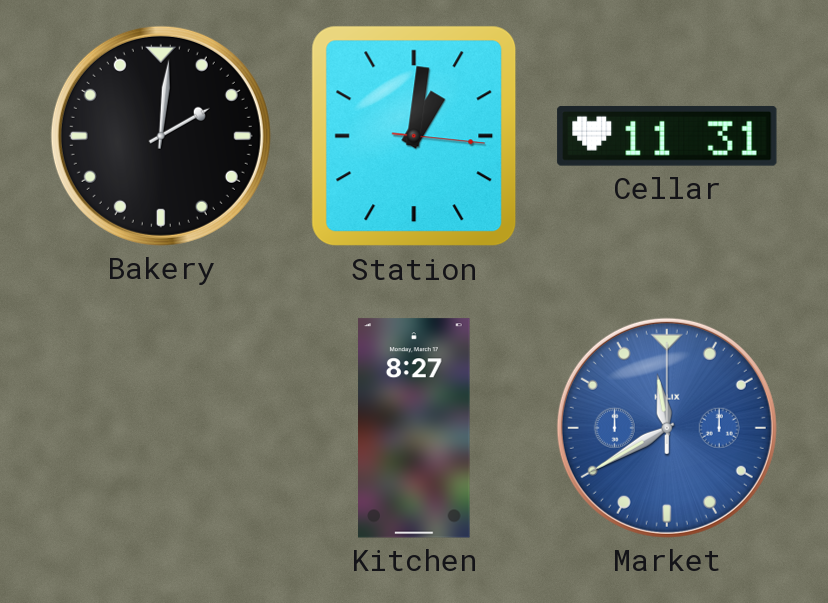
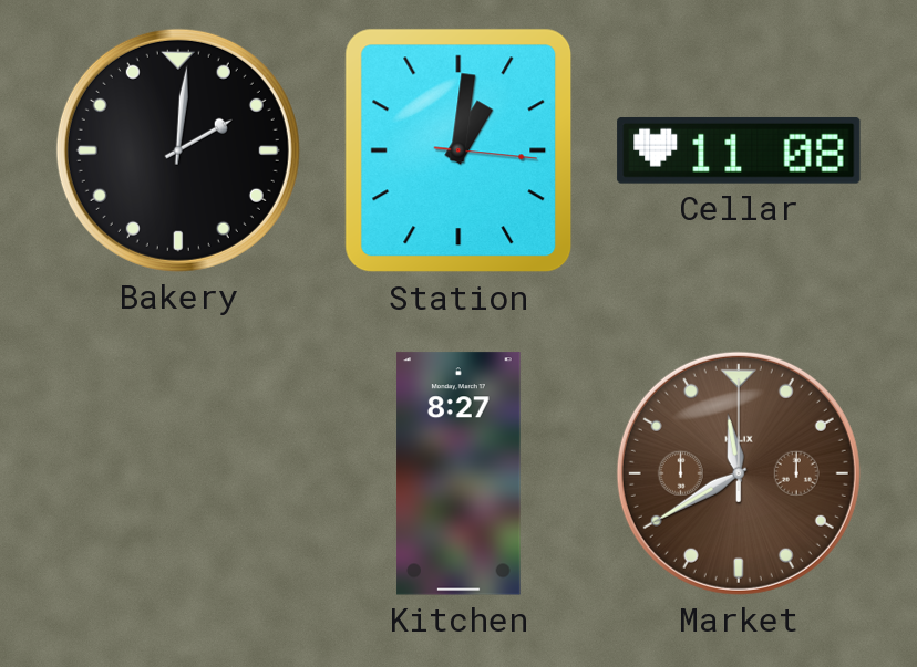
Cellar: 11:31 -> 11:08 (739, 150)
Market dial: blue -> brown (739, 473)
